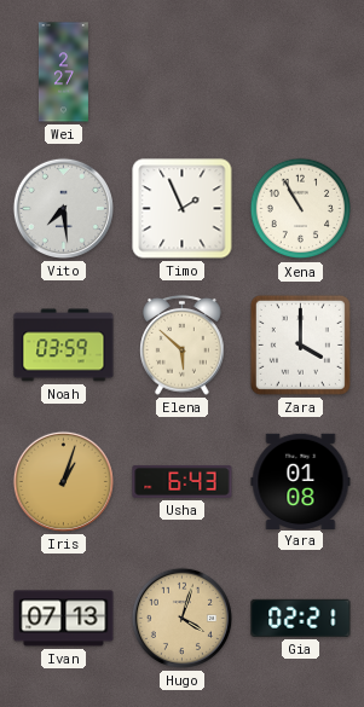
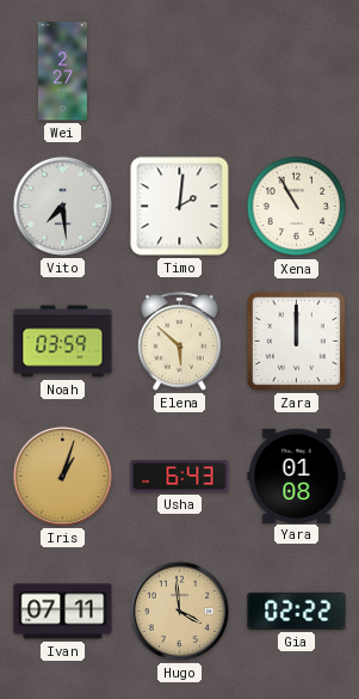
Timo: 1:56 -> 2:01 (180, 207)
Zara: 4:00 -> 12:00 (296, 341)
Ivan: 07:13 -> 07:11 (63, 612)
Hugo: 4:03 -> 3:59 (179, 611)
Gia: 02:21 -> 02:22 (297, 611)
